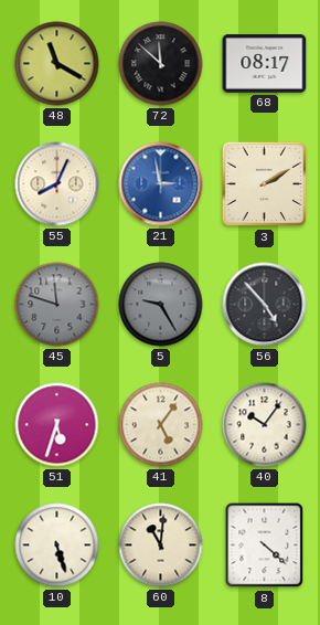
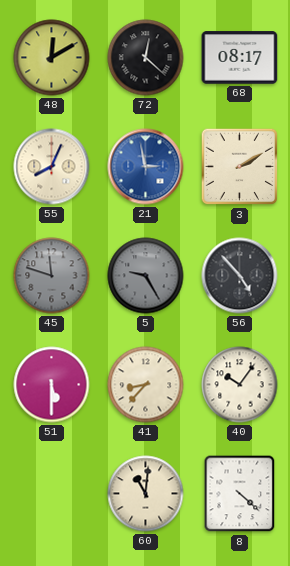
48: 11:20 -> 12:10 (52, 58)
72: 11:52 -> 12:22 (146, 58)
51: 5:33 -> 5:30 (52, 385)
41: 5:06 -> 8:37 (146, 385)
10: 5:27 -> none (57, 545)
